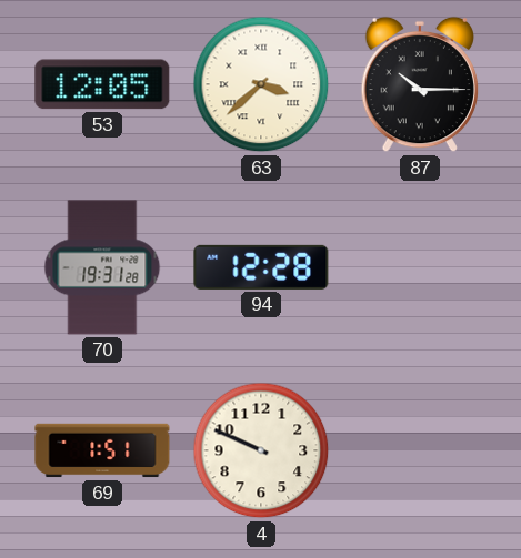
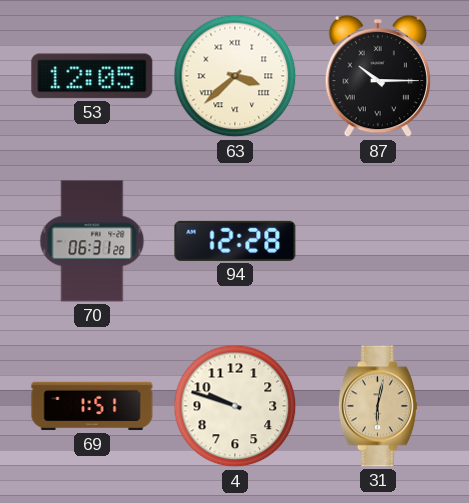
70: 19:31 -> 06:31 (92, 241)
4: 9:49 -> 9:48 (235, 406)
31: none -> 6:02 (378, 406)
